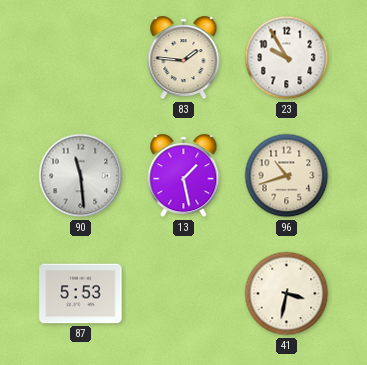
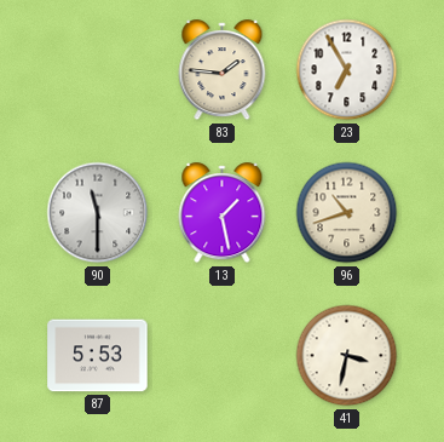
23: 9:55 -> 6:55 (347, 70)
90: 11:29 -> 11:30 (98, 213)
